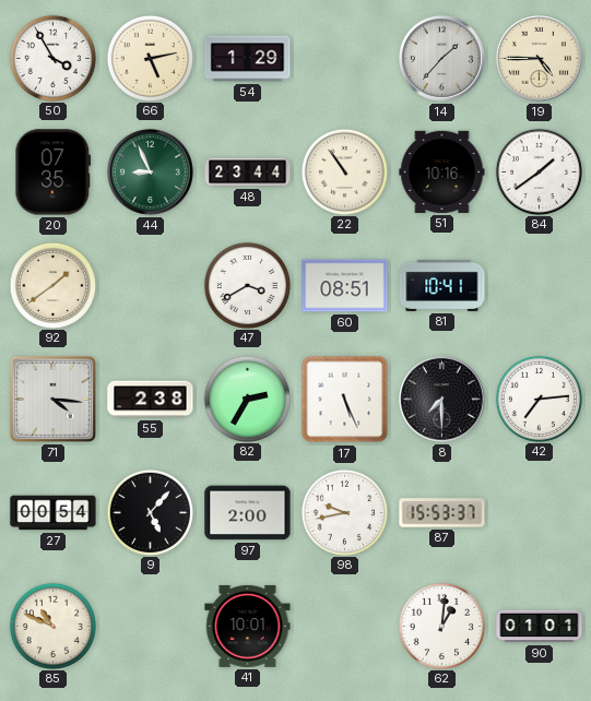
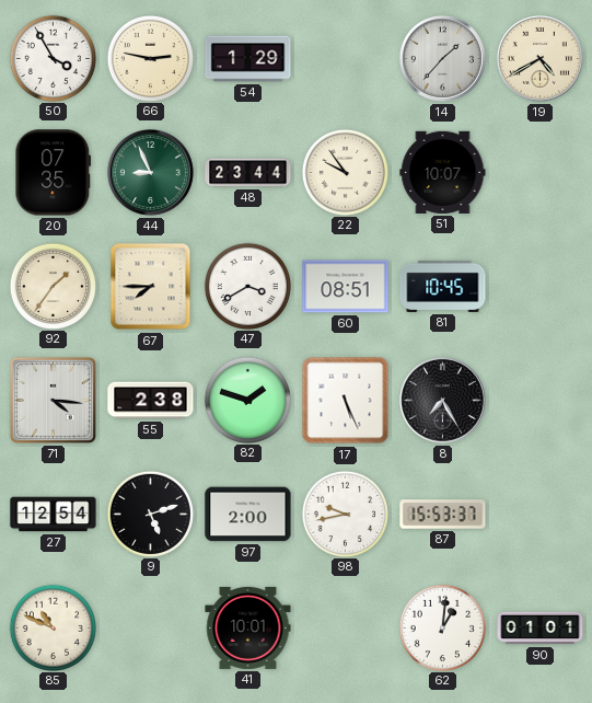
66: 5:13 -> 2:47 (150, 58)
19: 4:45 -> 4:40 (539, 58)
22: 10:54 -> 9:54 (345, 172)
51: 10:16 -> 10:07 (443, 172)
84: 1:39 -> none (539, 171)
92: 1:39 -> 1:36 (53, 286)
67: none -> 7:45 (151, 287)
81: 10:41 -> 10:45 (443, 286)
82: 2:35 -> 1:48 (247, 400)
8: 7:30 -> 7:25 (442, 400)
42: 7:14 -> none (539, 399)
27: 00:54 -> 12:54 (54, 515)
9: 5:07 -> 5:12 (150, 514)
